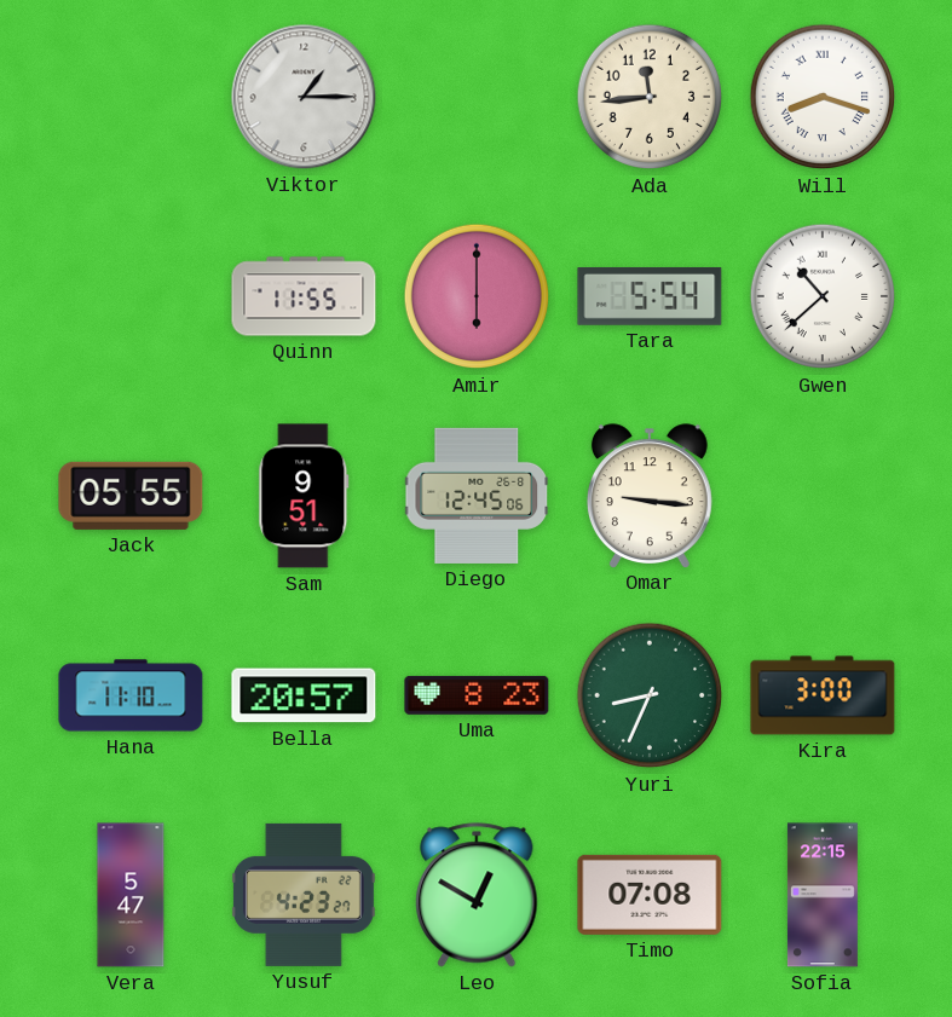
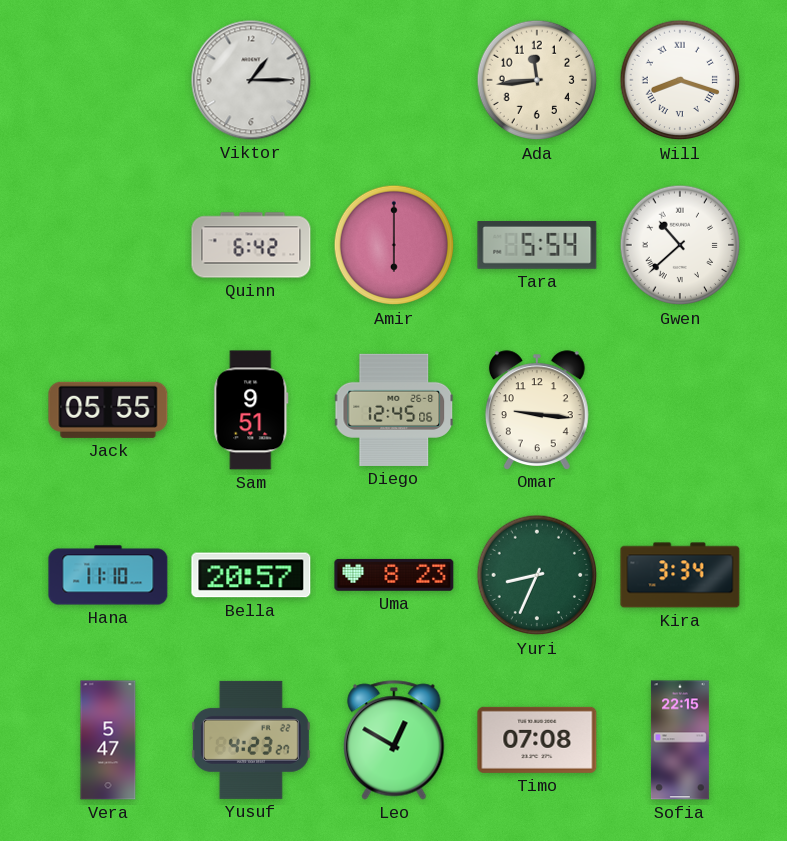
Quinn: 11:55 -> 6:42 (251, 245)
Kira: 3:00 -> 3:34 (680, 575)
